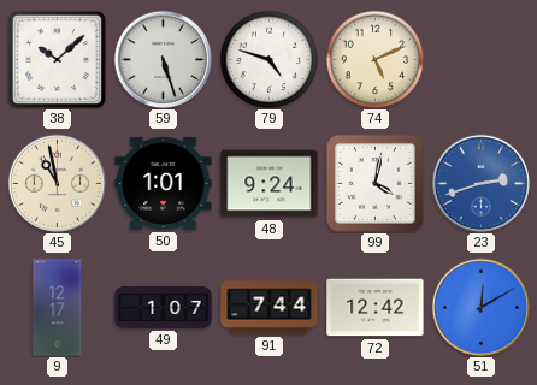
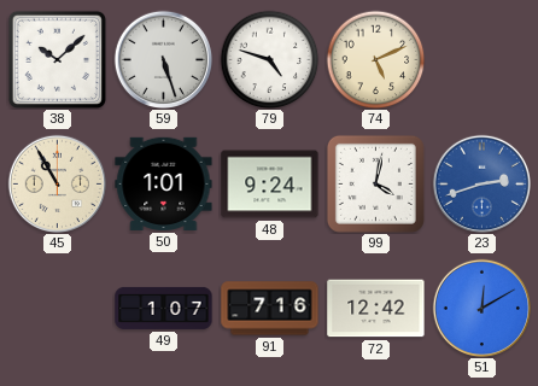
45: 10:58 -> 10:55 (57, 183)
9: 12:17 -> none (58, 308)
91: 7:44 -> 7:16 (270, 309)
